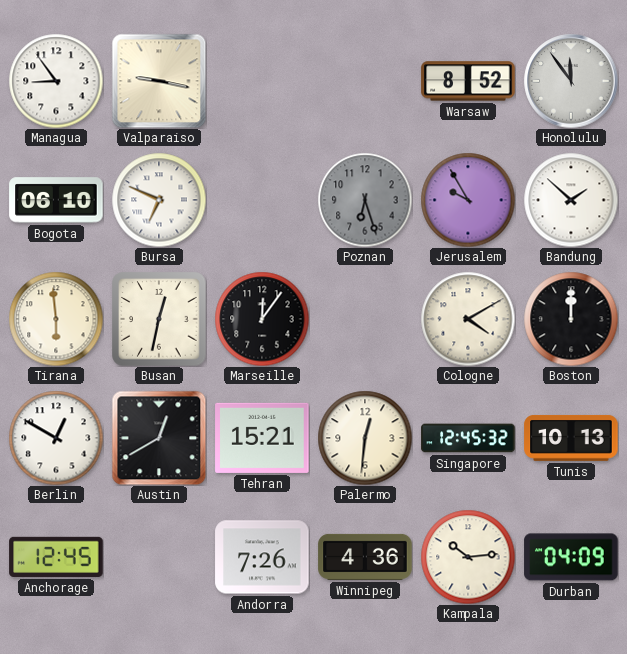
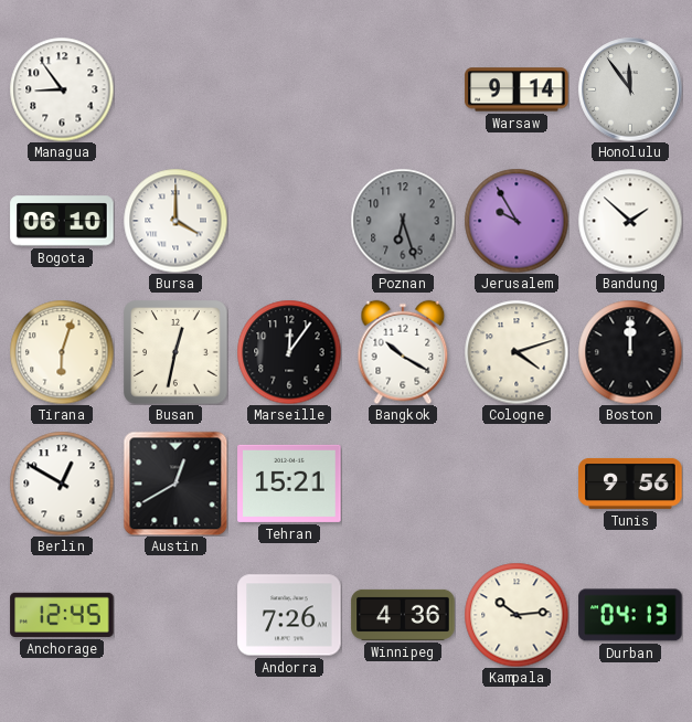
Valparaiso: 9:17 -> none (159, 81)
Warsaw: 8:52 -> 9:14 (517, 89)
Bursa: 6:49 -> 4:00 (175, 221)
Tirana: 5:59 -> 6:03 (62, 352)
Bangkok: none -> 10:20 (403, 352)
Cologne: 4:10 -> 4:12 (517, 352)
Palermo: 12:31 -> none (365, 438)
Singapore: 12:45 -> none (468, 438)
Tunis: 10:13 -> 9:56 (630, 484)
Durban: 04:09 -> 04:13 (630, 615)
